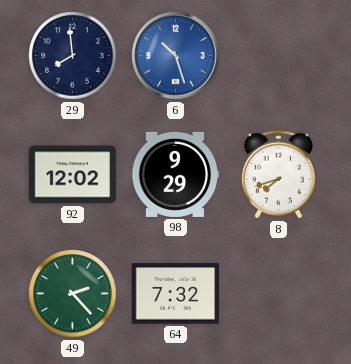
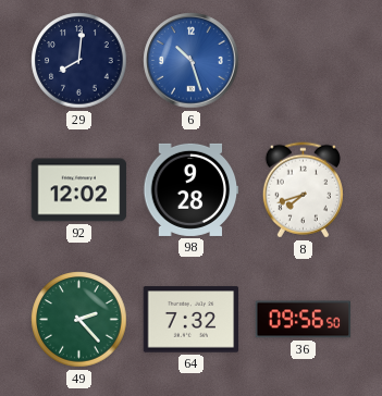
29: 7:59 -> 8:01 (79, 61)
98: 9:29 -> 9:28 (192, 189)
36: none -> 09:56 (304, 320)
